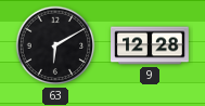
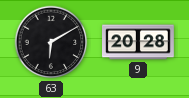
9: 12:28 -> 20:28 (139, 42)
